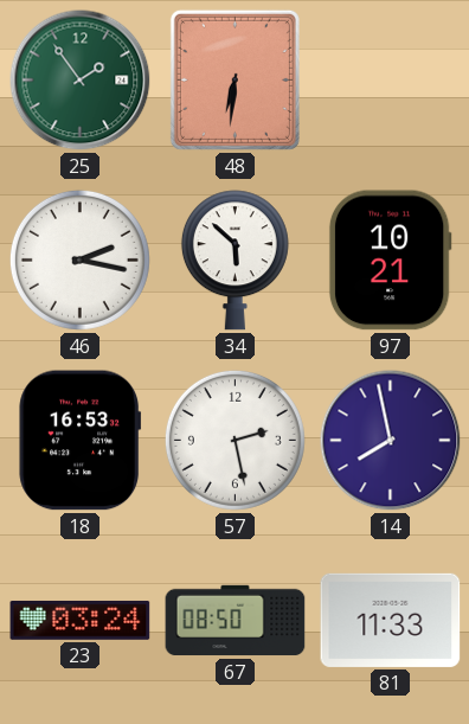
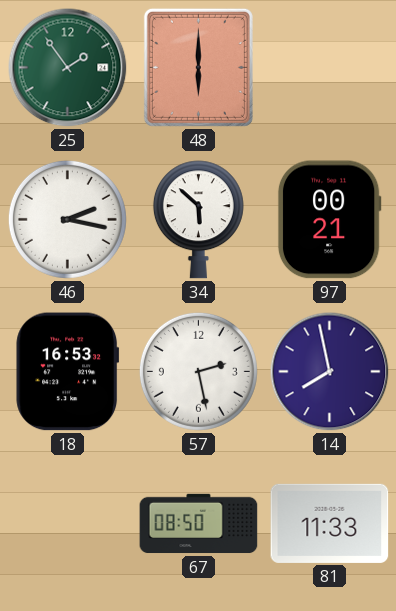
48: 6:31 -> 6:00 (198, 67)
97: 10:21 -> 00:21 (329, 220)
23: 03:24 -> none (81, 621)
